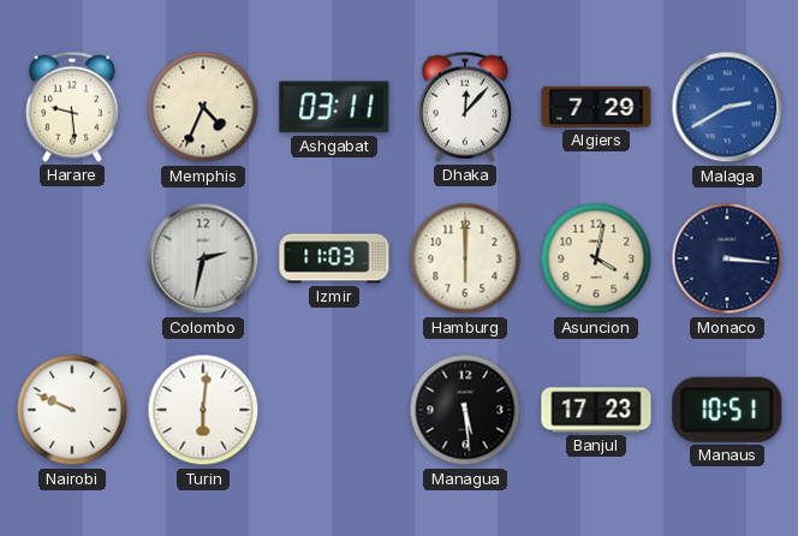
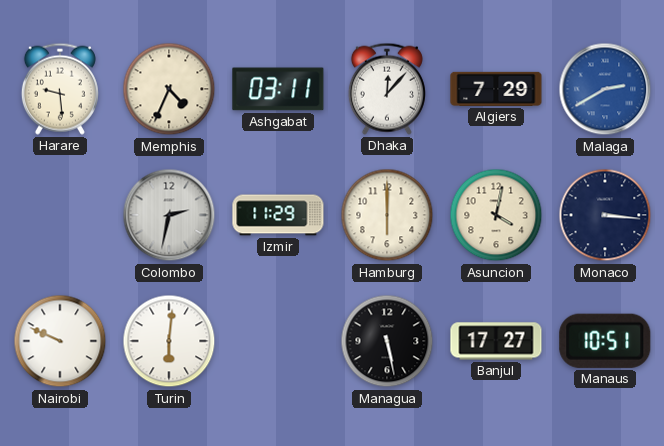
Izmir: 11:03 -> 11:29 (278, 215)
Managua: 5:29 -> 5:28 (387, 341)
Banjul: 17:23 -> 17:27 (496, 341)
